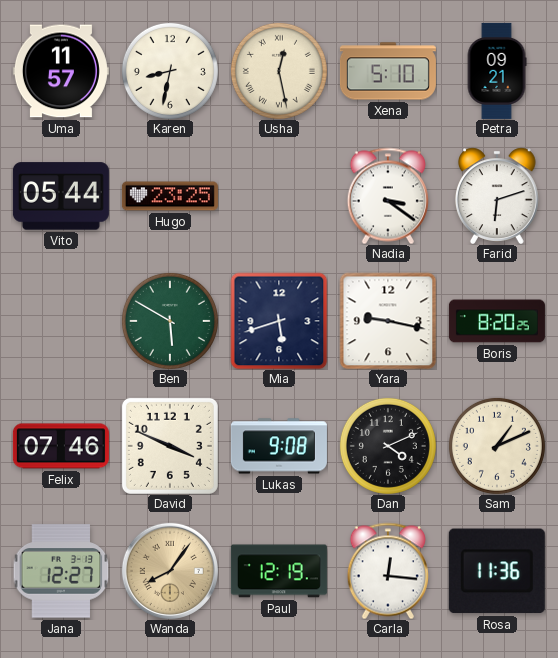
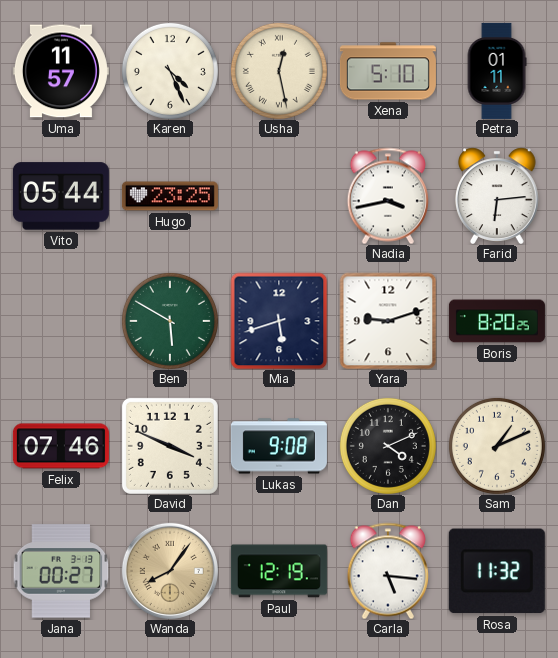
Karen: 8:32 -> 4:26 (170, 71)
Petra: 09:21 -> 01:11 (497, 71)
Nadia: 3:21 -> 3:43 (388, 196)
Farid: 6:12 -> 6:14 (497, 196)
Yara: 9:17 -> 9:12 (388, 321)
Jana: 12:27 -> 00:27 (61, 571)
Carla: 12:16 -> 5:16 (388, 571)
Rosa: 11:36 -> 11:32 (497, 571)
